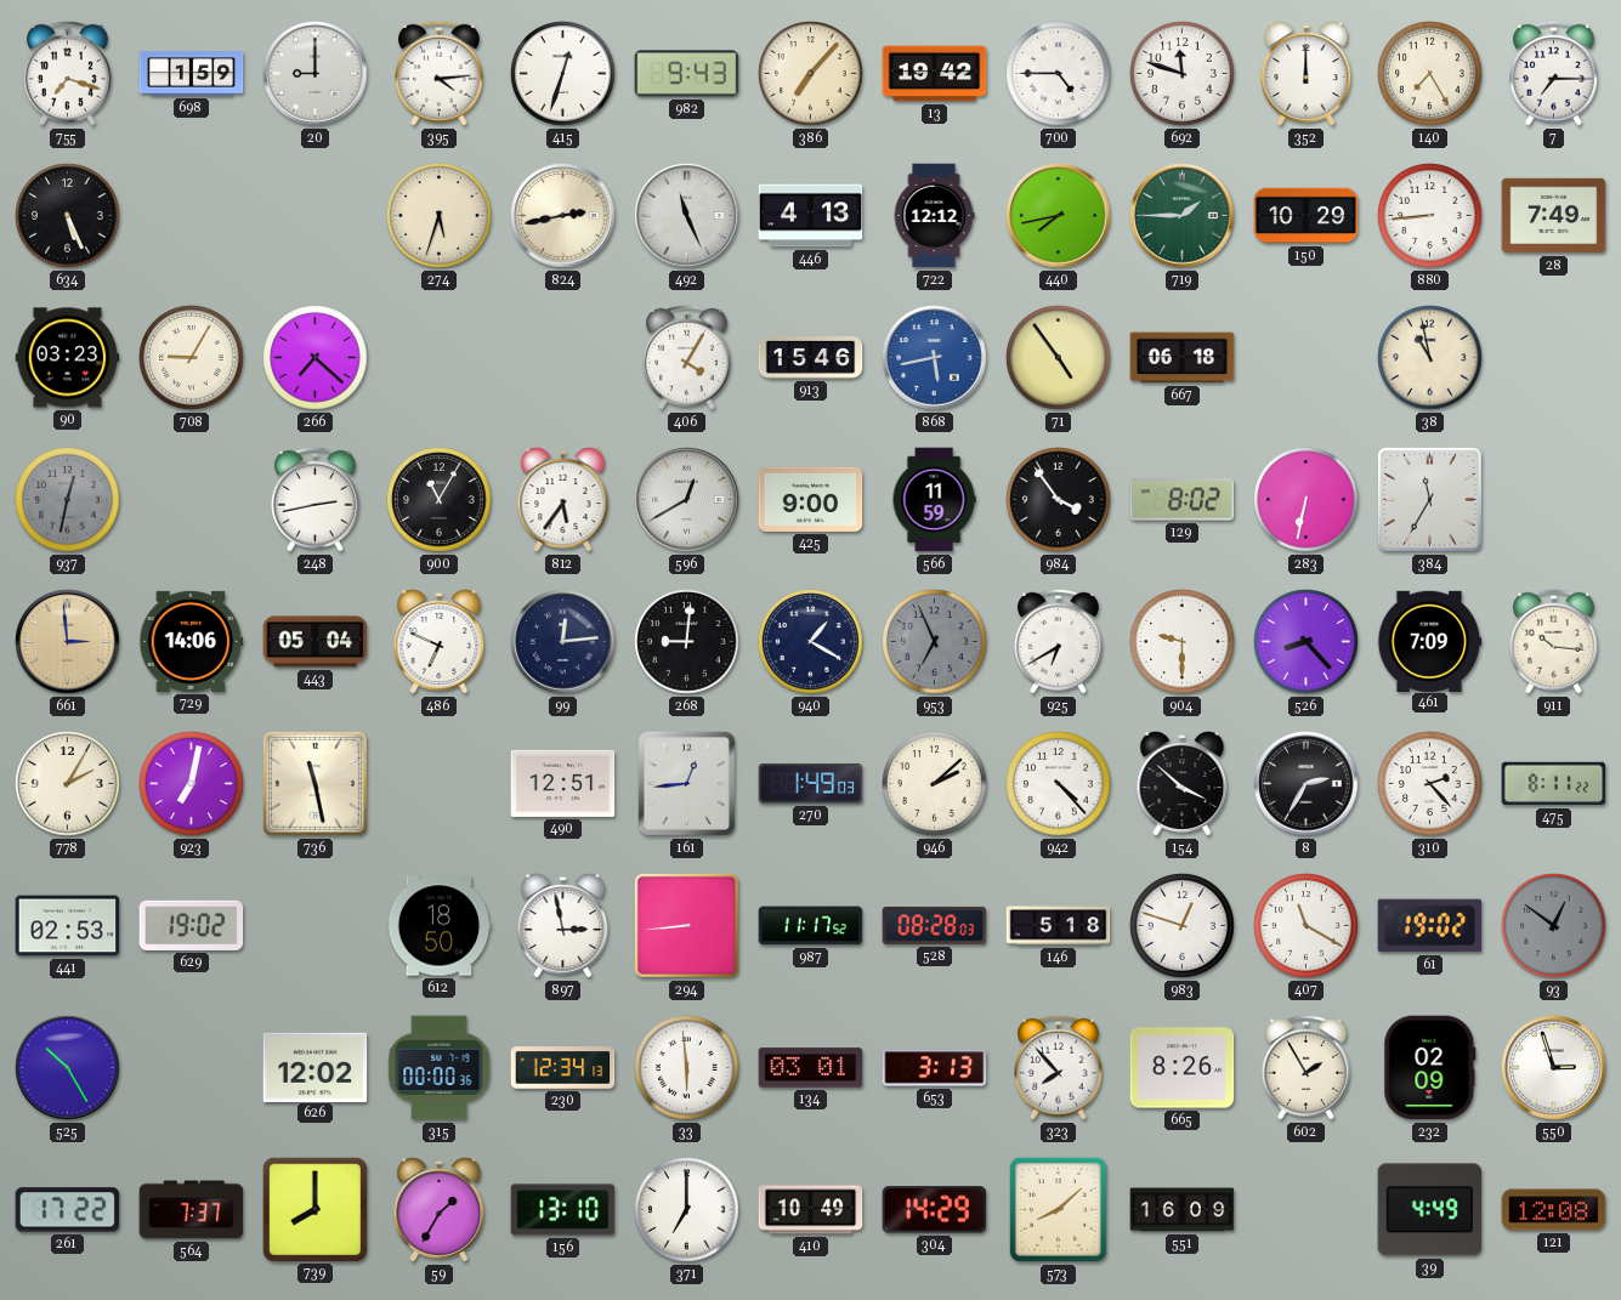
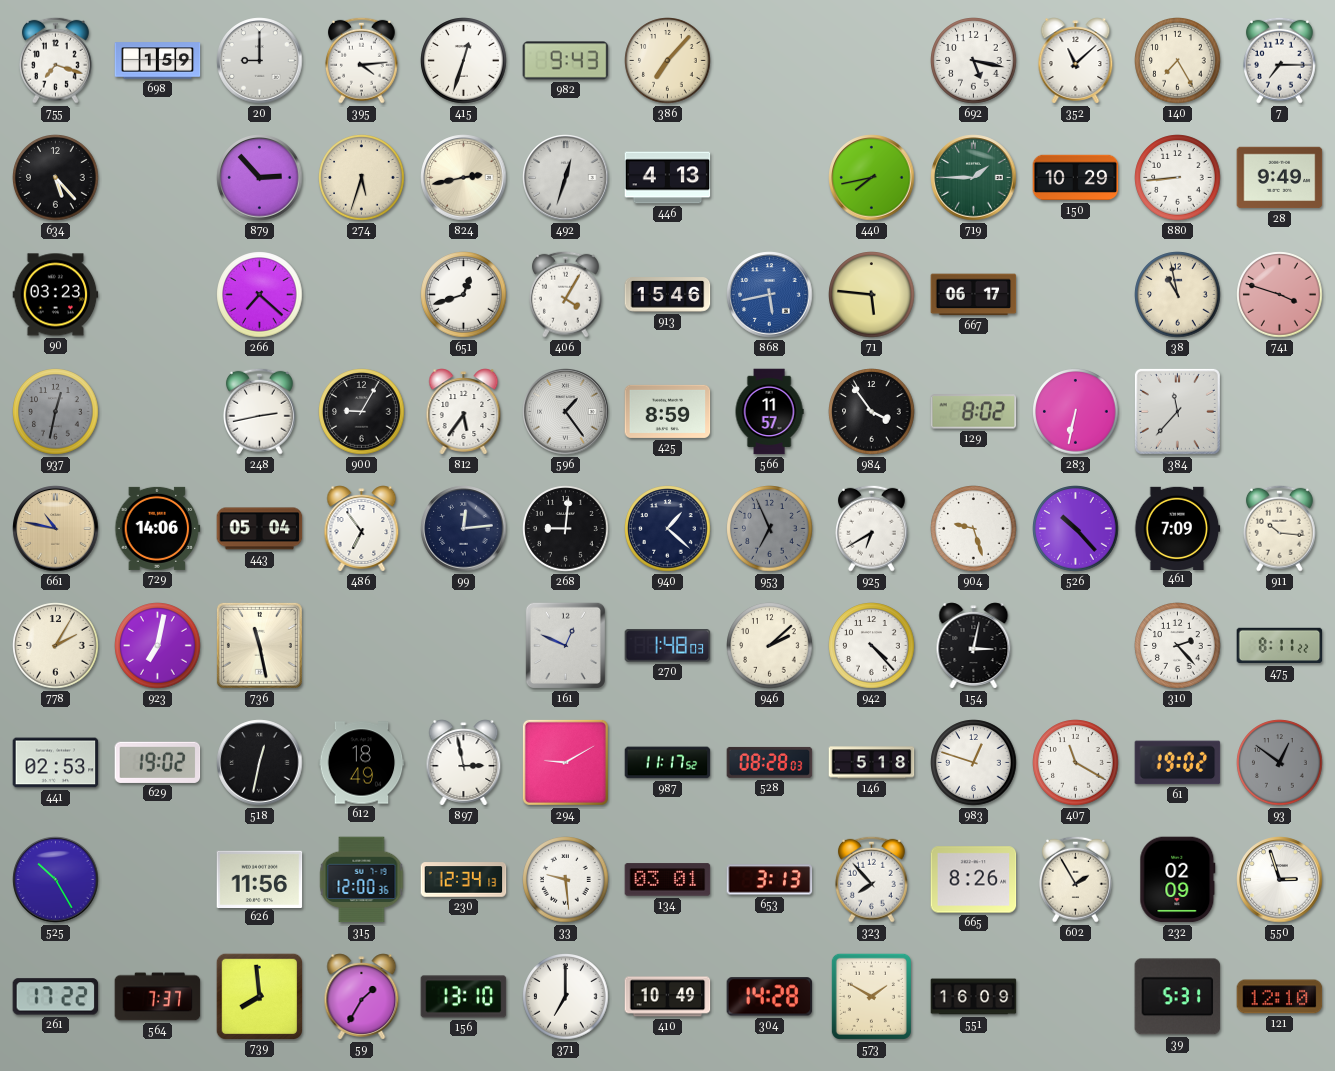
13: 19:42 -> none (935, 74)
700: 4:45 -> none (1059, 74)
692: 11:48 -> 5:17 (974, 61)
352: 12:00 -> 11:08 (1076, 61)
634: 5:26 -> 5:23 (56, 178)
879: none -> 2:53 (260, 178)
492: 11:26 -> 12:33 (566, 178)
722: 12:12 -> none (934, 216)
28: 7:49 -> 9:49 (1280, 178)
708: 9:05 -> none (192, 358)
651: none -> 12:42 (464, 295)
71: 4:54 -> 5:46 (872, 295)
667: 06:18 -> 06:17 (974, 295)
741: none -> 3:48 (1280, 295)
900: 11:05 -> 9:05 (362, 412)
596: 12:40 -> 1:24 (566, 412)
425: 9:00 -> 8:59 (668, 411)
566: 11:59 -> 11:57 (769, 412)
384: 11:35 -> 11:37 (1177, 411)
661: 2:59 -> 10:47 (56, 529)
486: 6:49 -> 6:54 (362, 529)
940: 1:20 -> 1:22 (668, 529)
904: 9:30 -> 9:27 (974, 529)
526: 8:23 -> 10:23 (1076, 529)
490: 12:51 -> none (563, 783)
161: 12:44 -> 12:49 (565, 645)
270: 1:49 -> 1:48 (668, 646)
154: 3:52 -> 3:02 (974, 646)
8: 2:35 -> none (1307, 784)
518: none -> 12:32 (260, 763)
612: 18:50 -> 18:49 (362, 763)
294: 8:44 -> 9:10 (565, 762)
626: 12:02 -> 11:56 (260, 879)
315: 00:00 -> 12:00 (362, 880)
33: 5:59 -> 9:29 (566, 880)
739: 8:00 -> 7:59 (259, 996)
304: 14:29 -> 14:28 (770, 997)
573: 8:08 -> 1:50 (871, 996)
39: 4:49 -> 5:31 (1178, 997)
121: 12:08 -> 12:10 (1280, 997)
